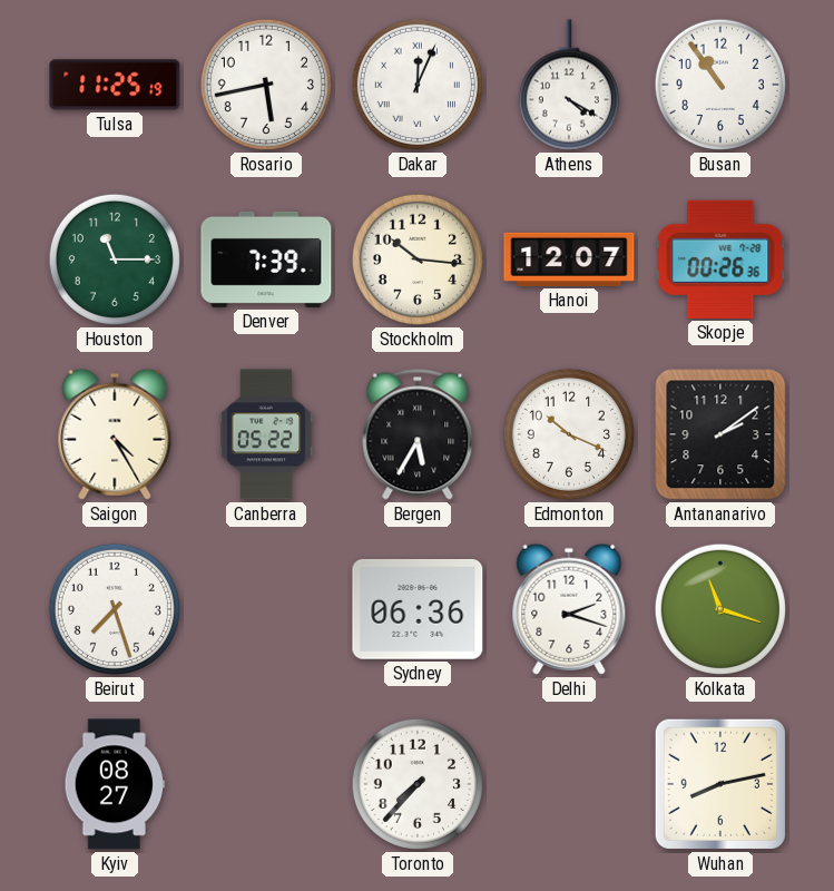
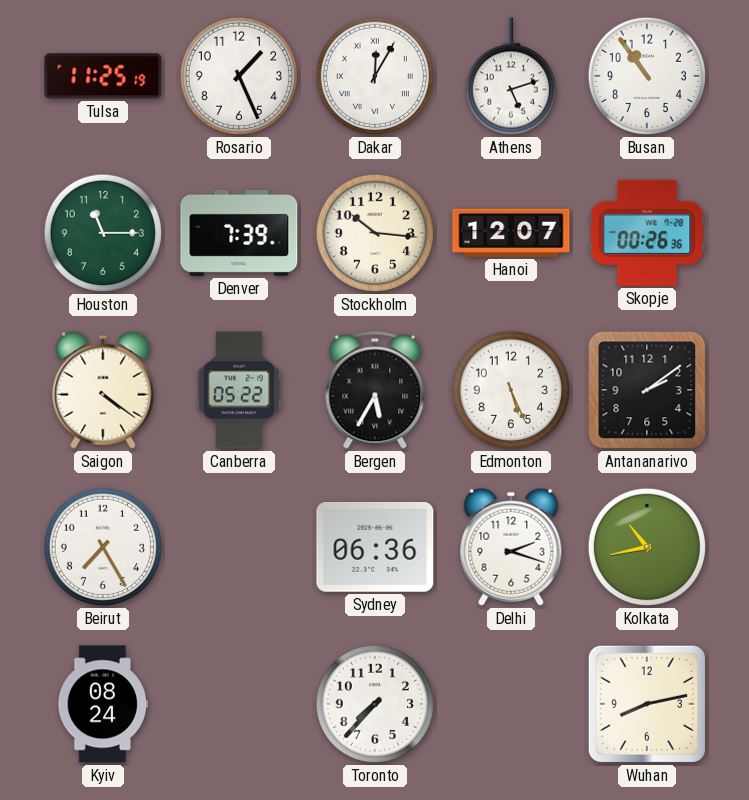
Rosario: 5:43 -> 1:26 (239, 76)
Dakar: 12:04 -> 12:05 (375, 76)
Athens: 4:20 -> 5:12 (511, 76)
Saigon: 4:25 -> 4:21 (103, 390)
Edmonton: 10:19 -> 5:26 (511, 390)
Beirut: 7:27 -> 7:25 (103, 547)
Kolkata: 11:18 -> 10:43 (647, 547)
Kyiv: 08:27 -> 08:24 (103, 704)
